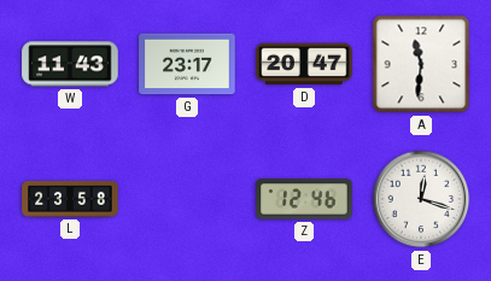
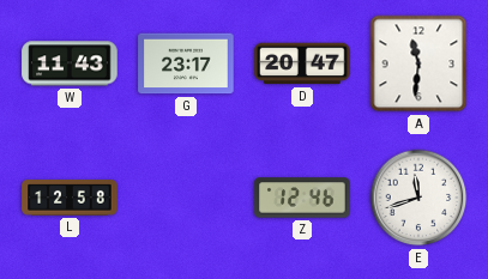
L: 23:58 -> 12:58 (70, 198)
E: 12:18 -> 11:42 (418, 198)
